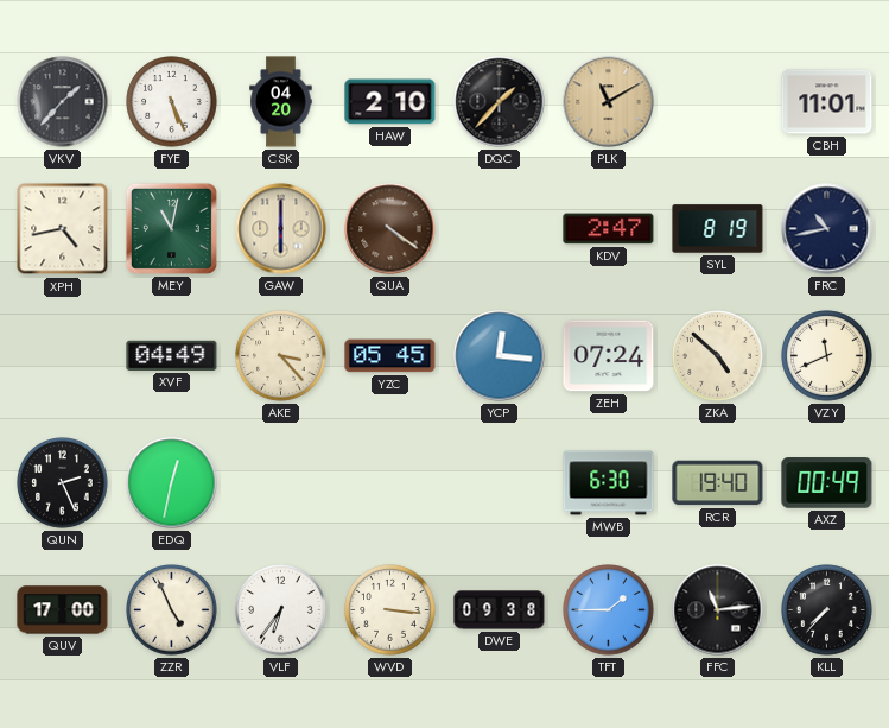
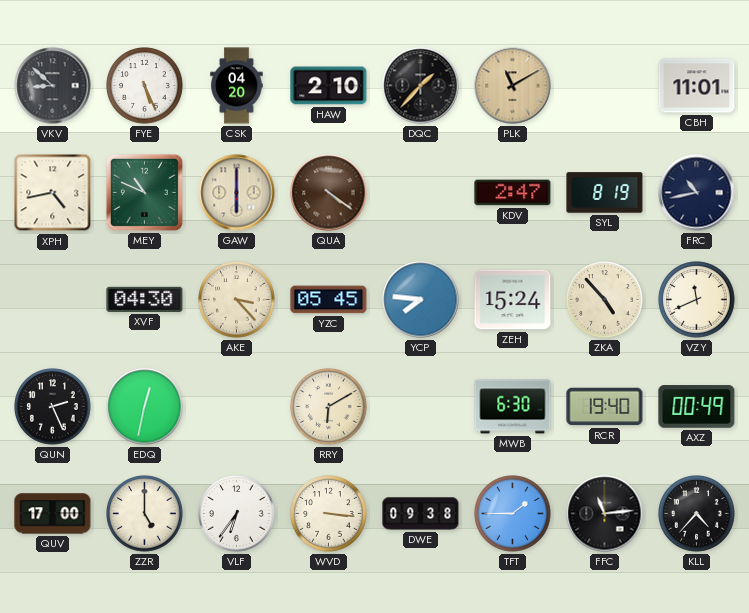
VKV: 1:37 -> 8:52 (53, 86)
MEY: 11:02 -> 10:49 (144, 192)
XVF: 04:49 -> 04:30 (145, 299)
YCP: 12:16 -> 7:46 (421, 300)
ZEH: 07:24 -> 15:24 (513, 300)
ZKA: 4:52 -> 4:53 (605, 300)
RRY: none -> 6:10 (329, 407)
ZZR: 4:56 -> 5:00 (145, 514)
KLL: 7:37 -> 4:37 (697, 514)
